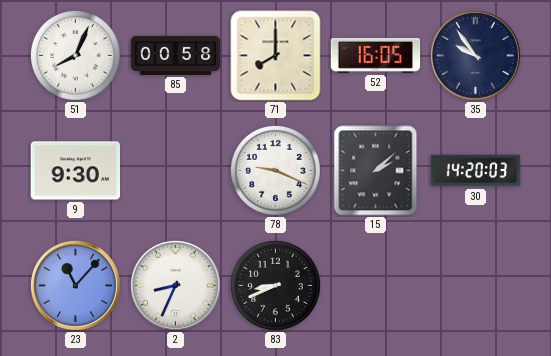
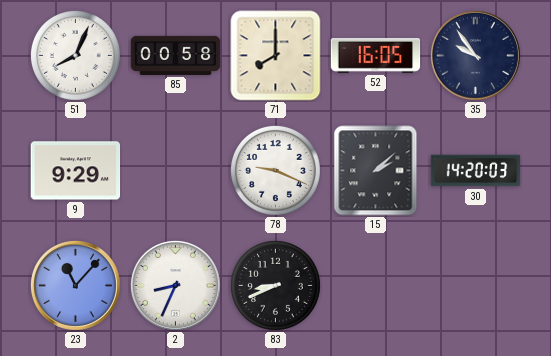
9: 9:30 -> 9:29 (76, 171)
